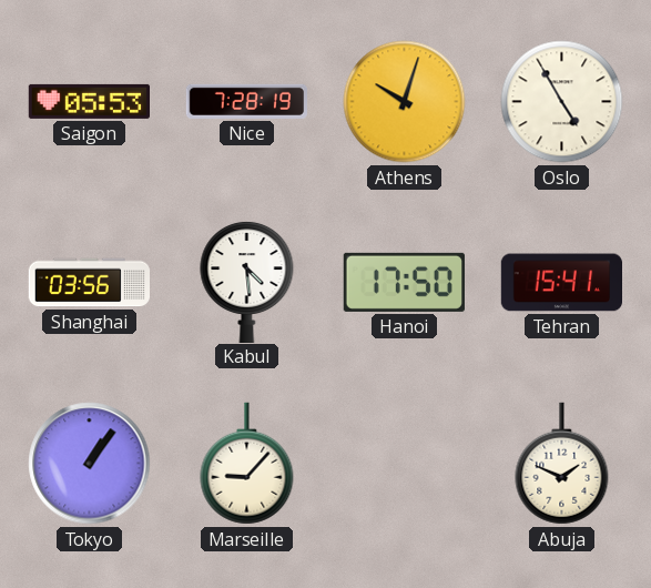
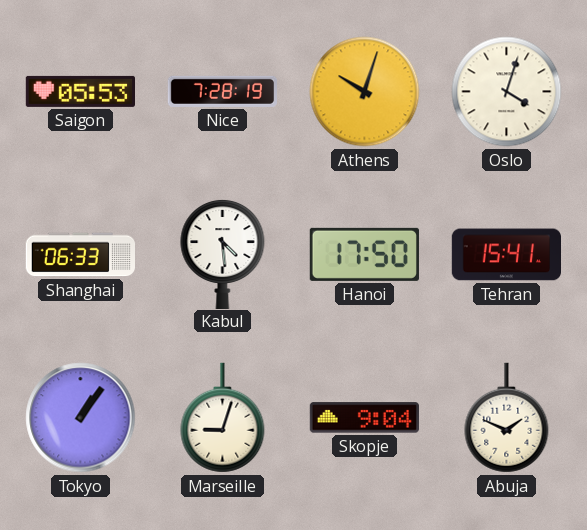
Oslo: 4:55 -> 4:03 (507, 92)
Shanghai: 03:56 -> 06:33 (80, 255)
Marseille: 9:07 -> 9:03 (223, 418)
Skopje: none -> 9:04 (364, 418)
